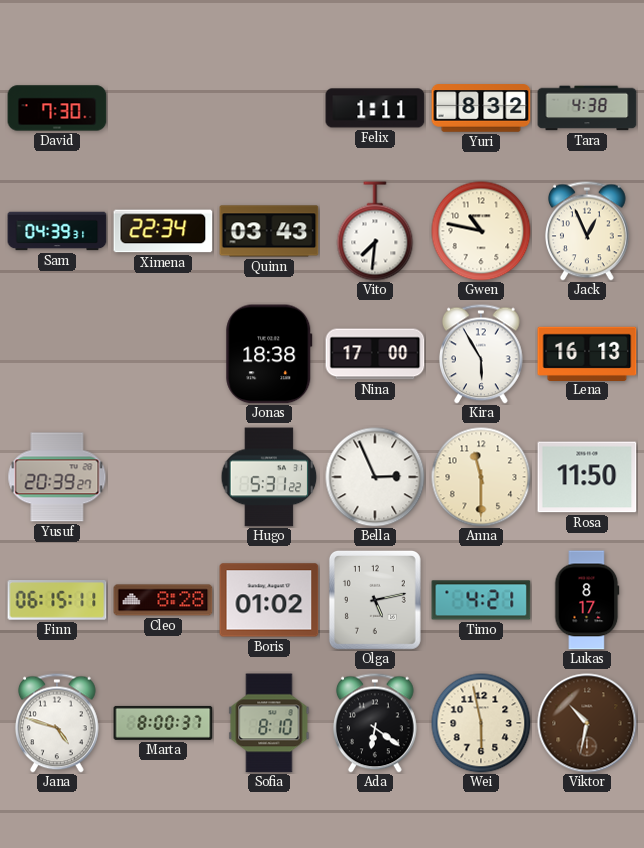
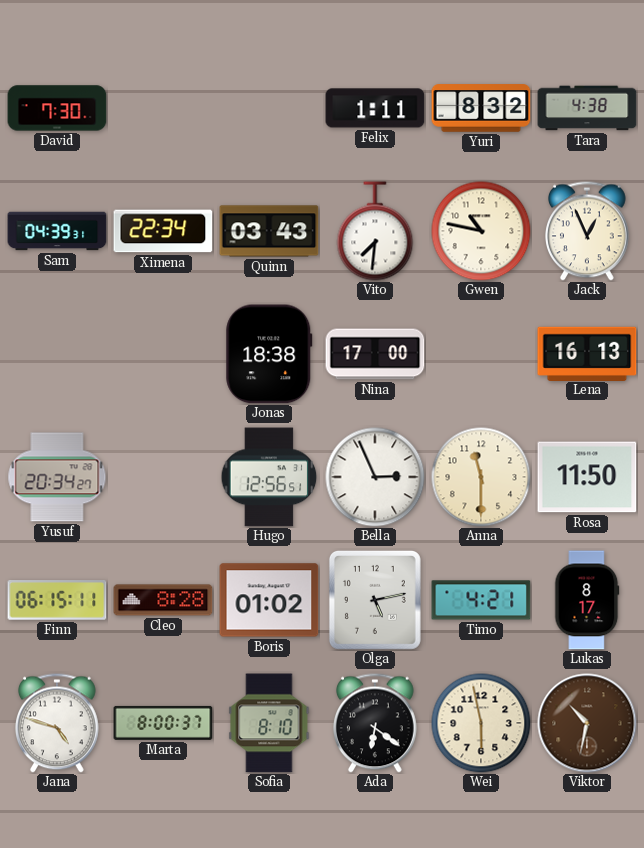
Kira: 5:55 -> none (482, 354)
Yusuf: 20:39 -> 20:34 (57, 477)
Hugo: 5:31 -> 12:56 (269, 477)
